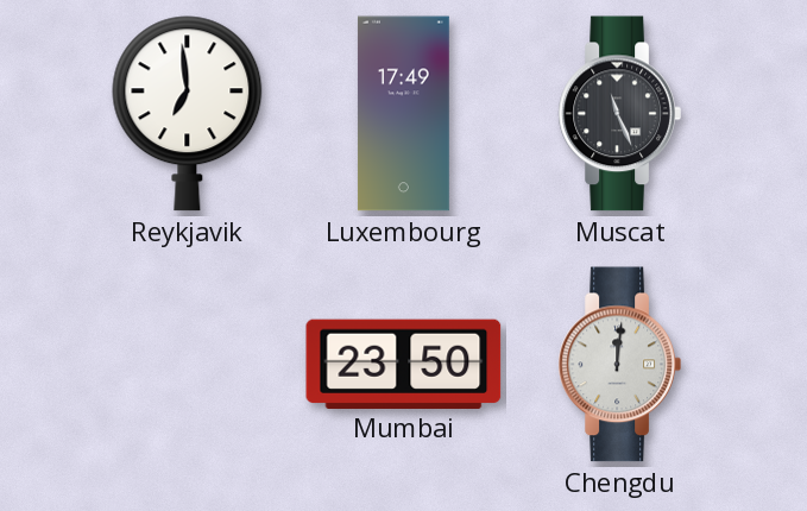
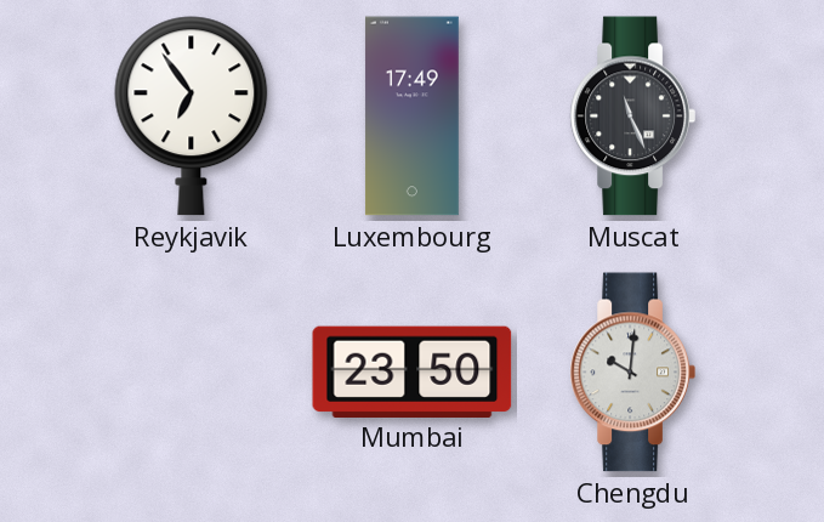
Reykjavik: 6:59 -> 6:54 (192, 117)
Chengdu: 12:01 -> 10:01 (632, 373)
